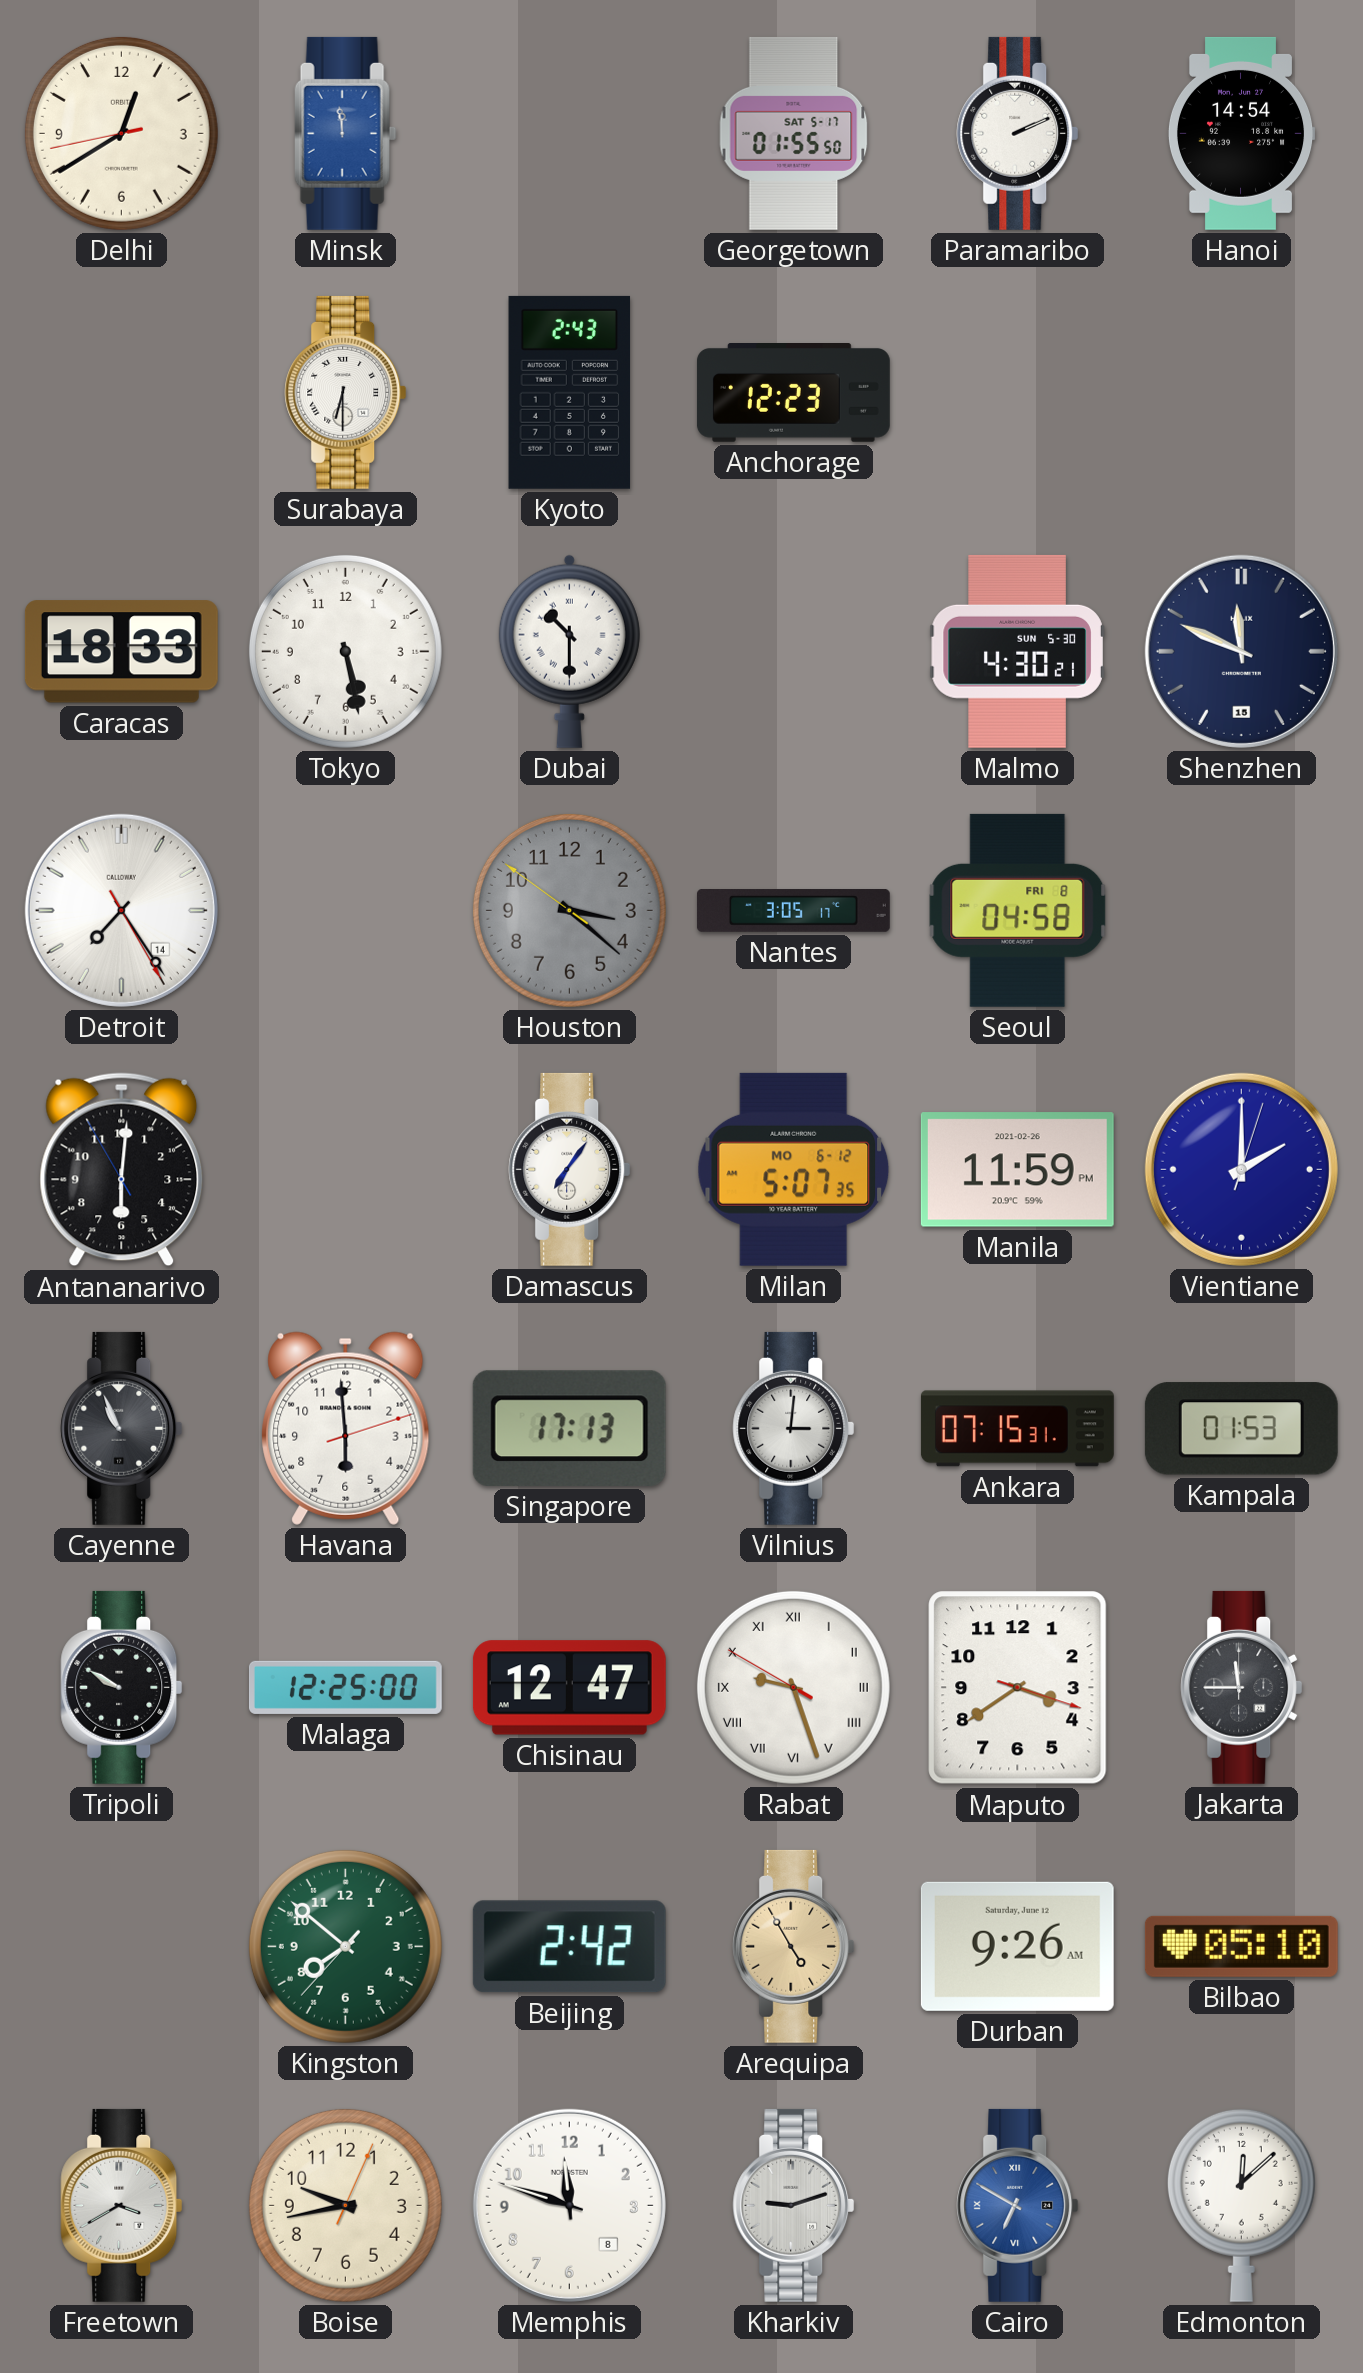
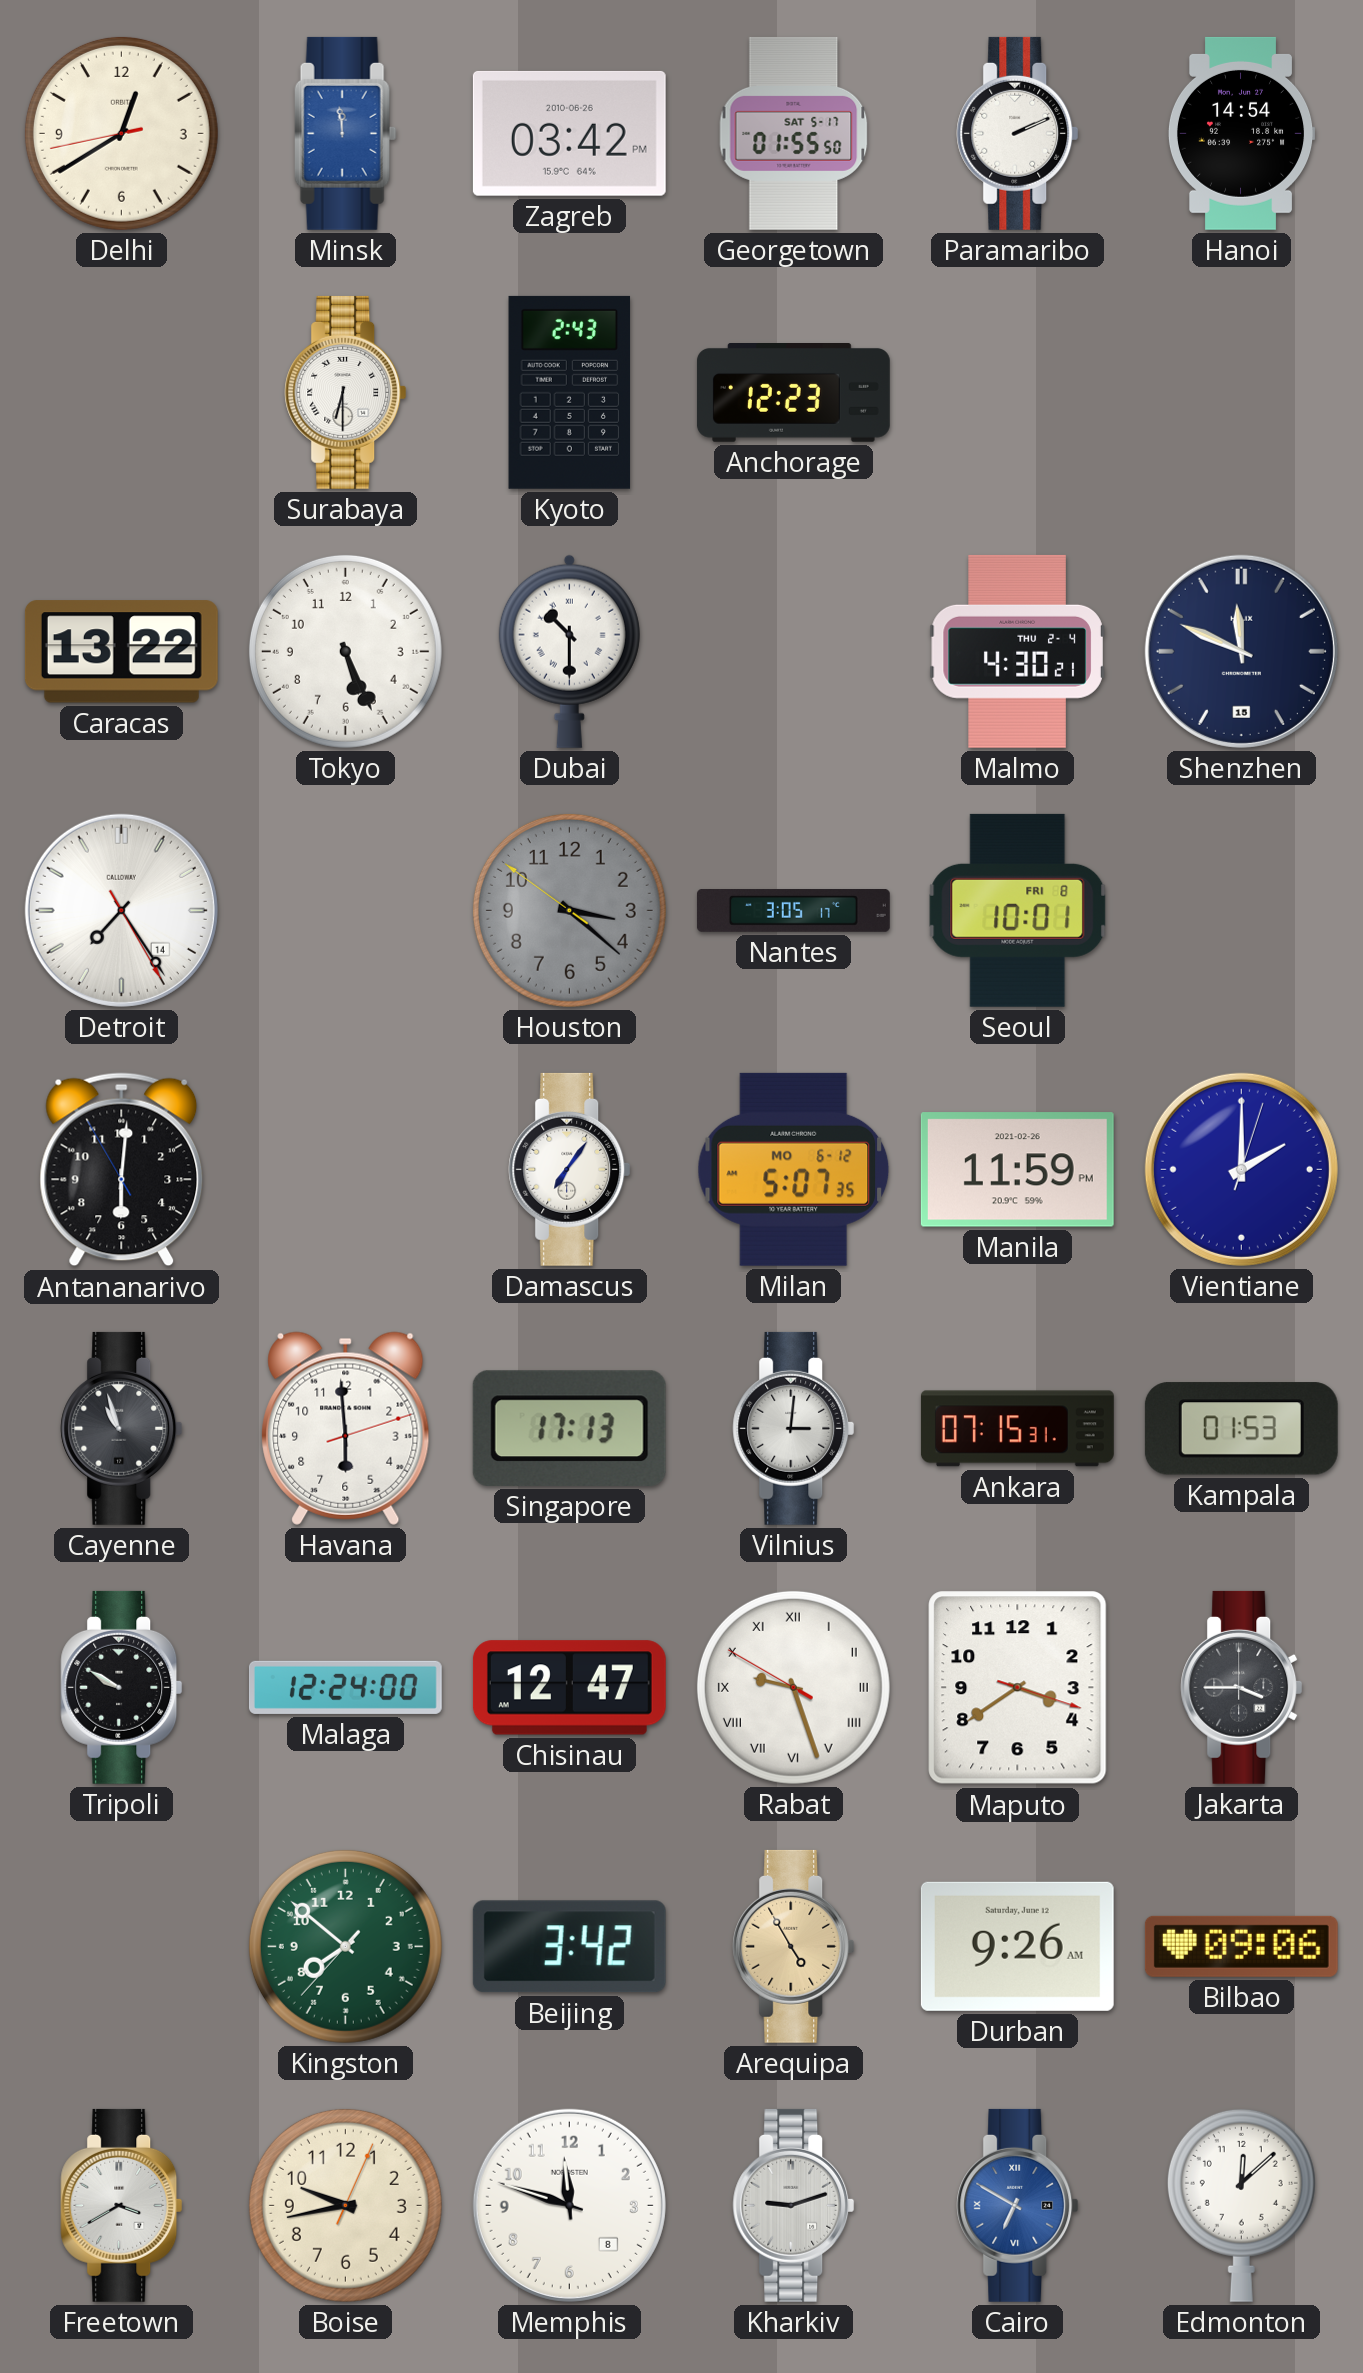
Zagreb: none -> 03:42 (569, 133)
Caracas: 18:33 -> 13:22 (121, 652)
Tokyo: 5:28 -> 5:26 (345, 651)
Malmo date: SUN 5-30 -> THU 2-4 (1017, 651)
Seoul: 04:58 -> 10:01 (1018, 910)
Cayenne: 10:56 -> 10:57 (122, 1428)
Malaga: 12:25 -> 12:24 (345, 1687)
Jakarta: 11:45 -> 3:45 (1242, 1687)
Beijing: 2:42 -> 3:42 (569, 1947)
Bilbao: 05:10 -> 09:06 (1241, 1946)
